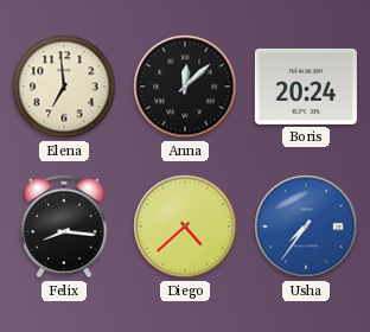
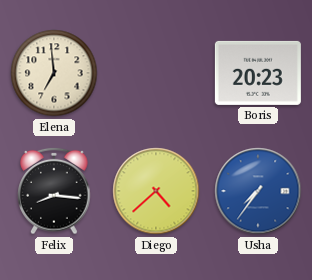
Anna: 12:08 -> none (185, 87)
Boris: 20:24 -> 20:23 (258, 73)
